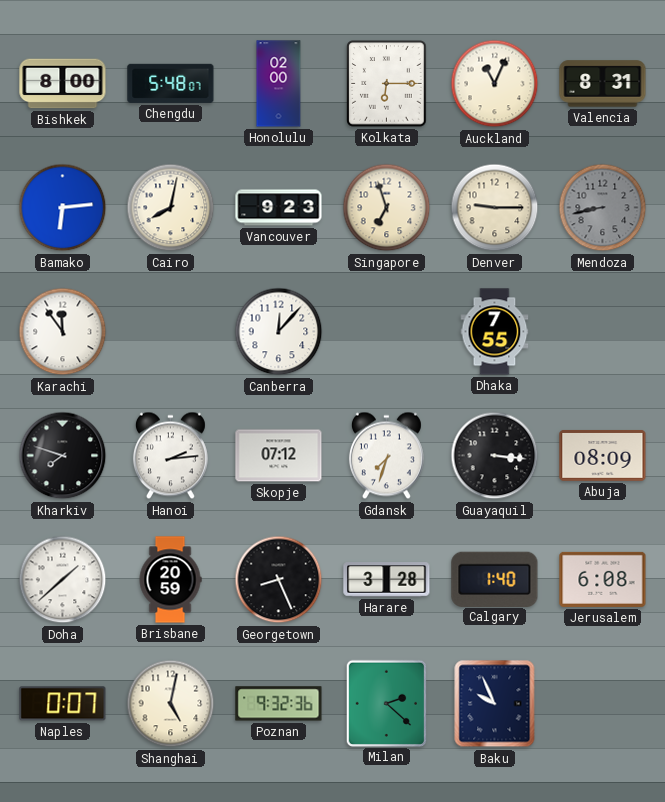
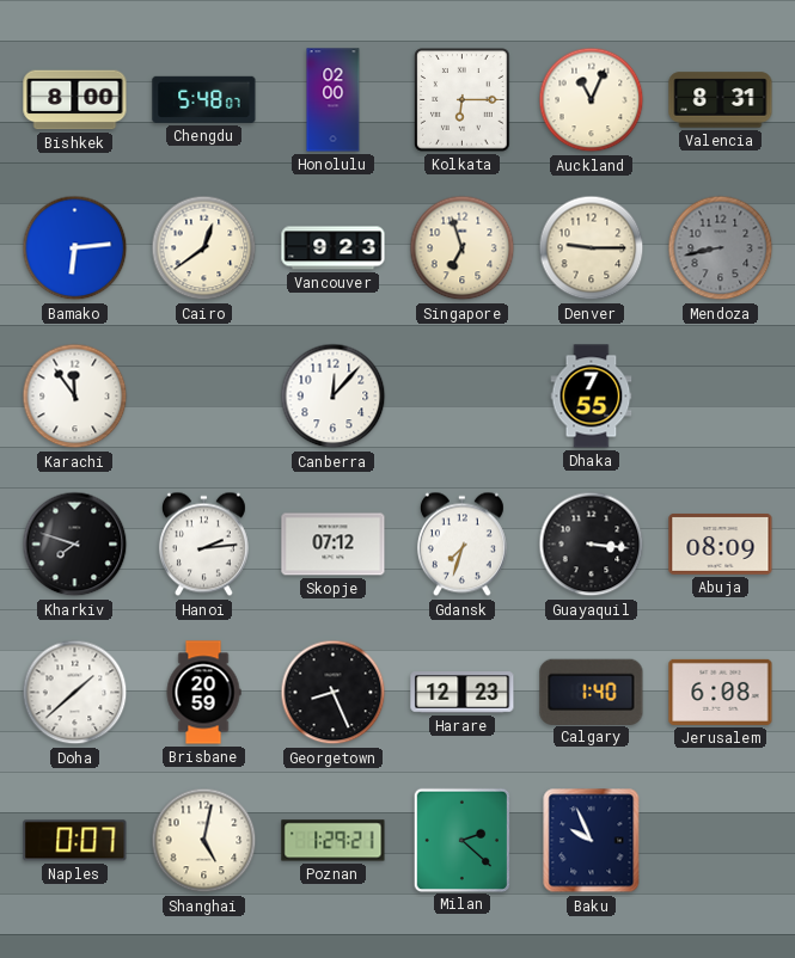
Cairo: 8:02 -> 12:39 (204, 248)
Harare: 3:28 -> 12:23 (463, 693)
Poznan: 9:32 -> 1:29 (334, 841)
